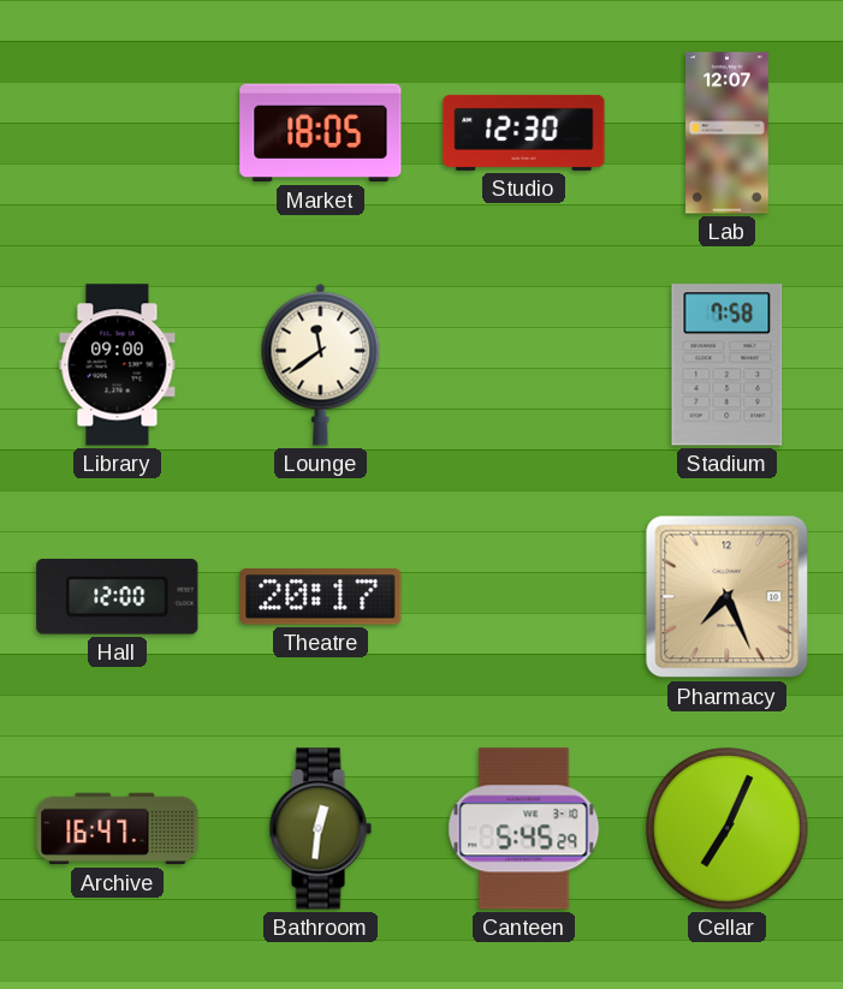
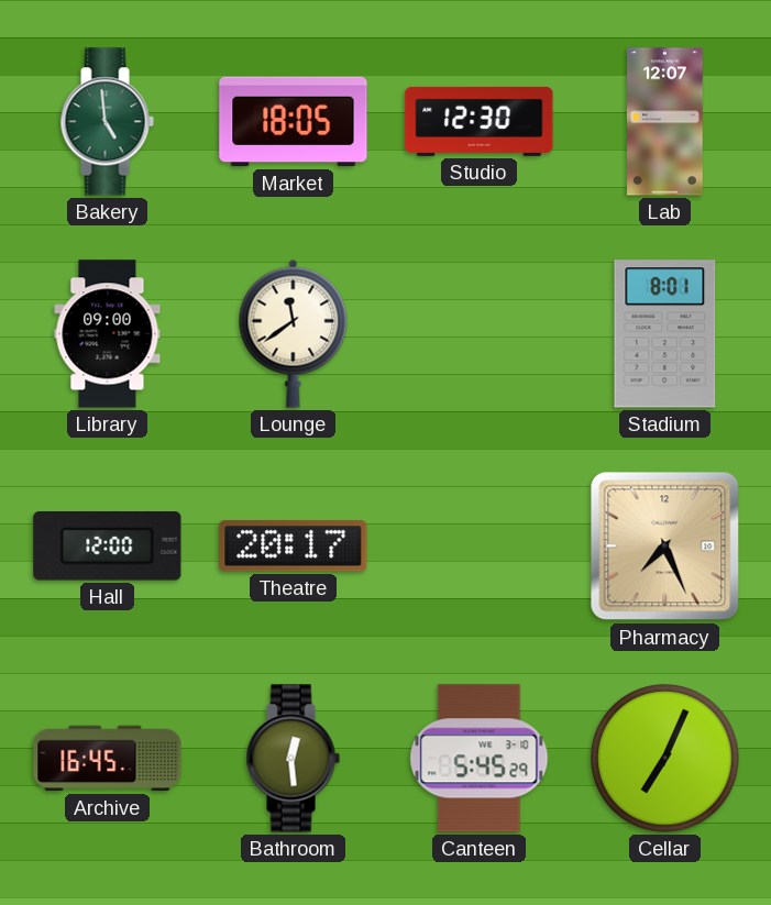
Bakery: none -> 4:59 (107, 122)
Stadium: 7:58 -> 8:01 (665, 334)
Archive: 16:47 -> 16:45 (108, 759)
Bathroom: 12:31 -> 12:29 (293, 759)
